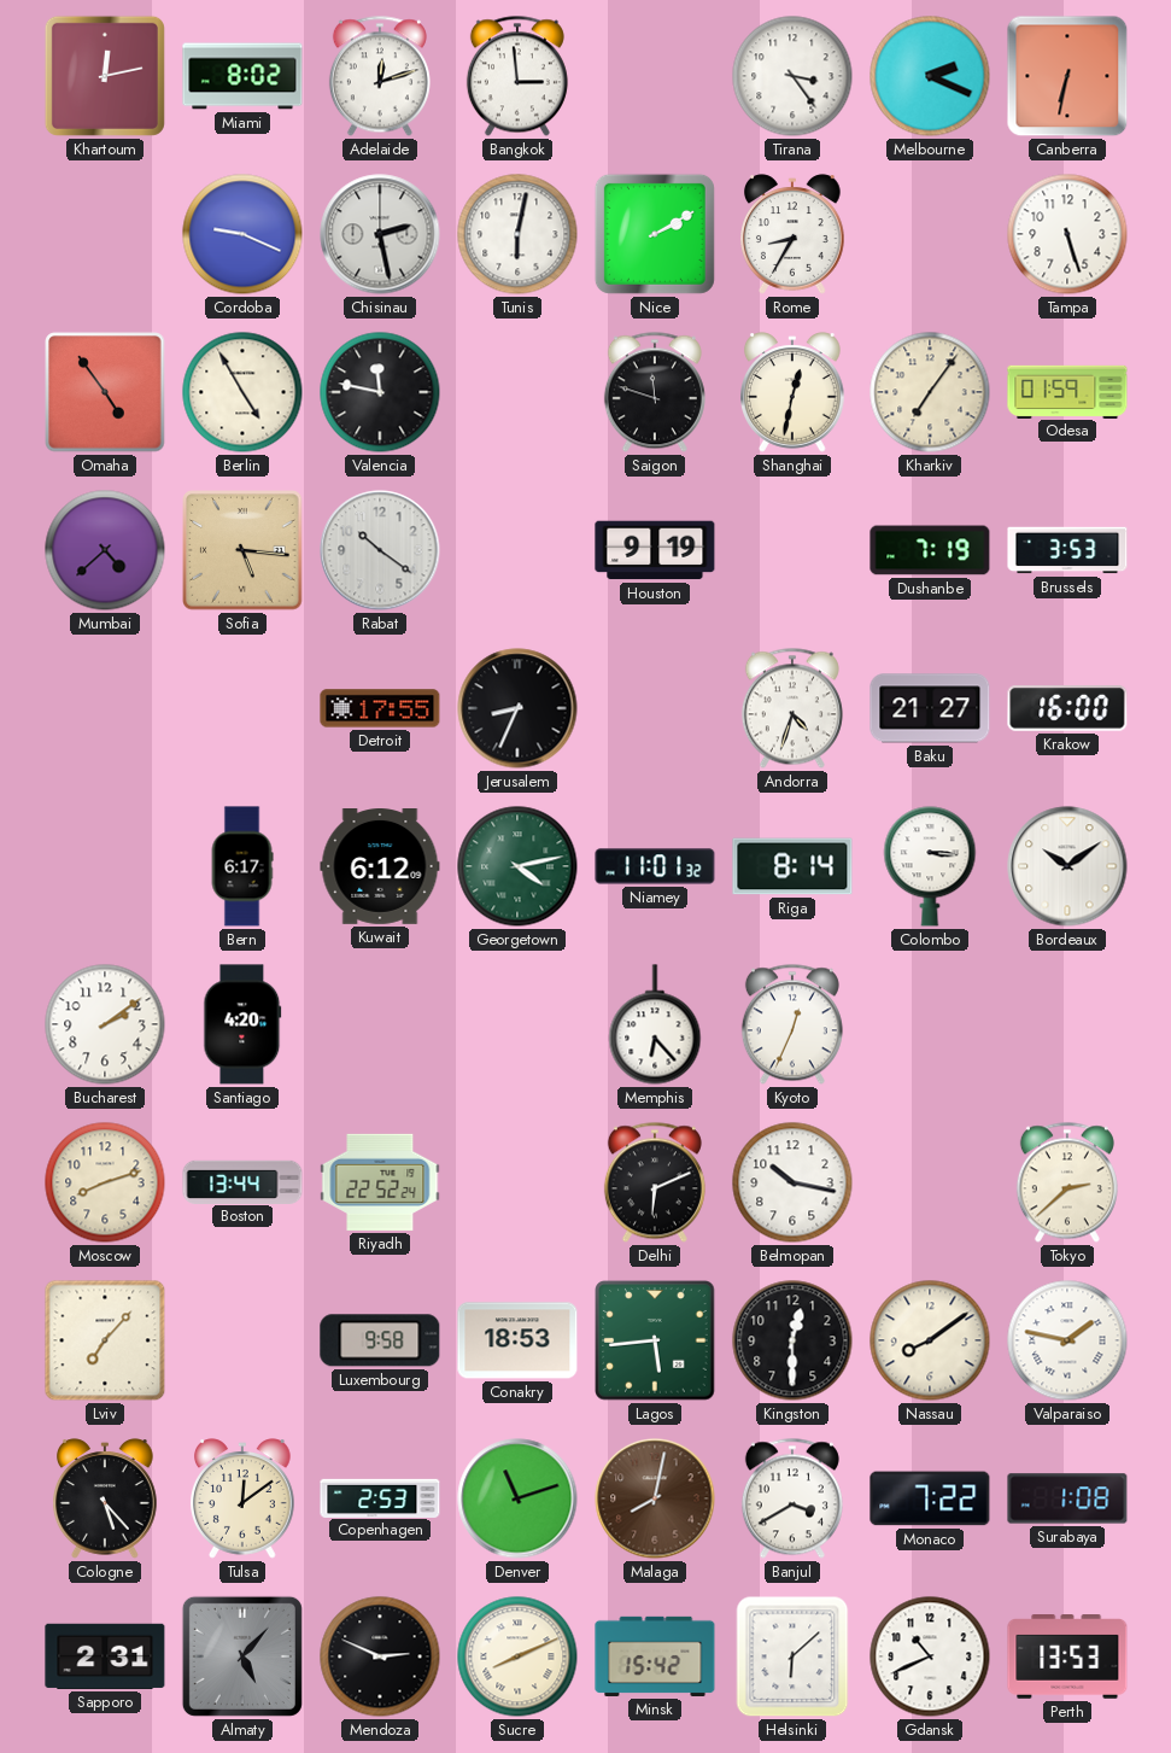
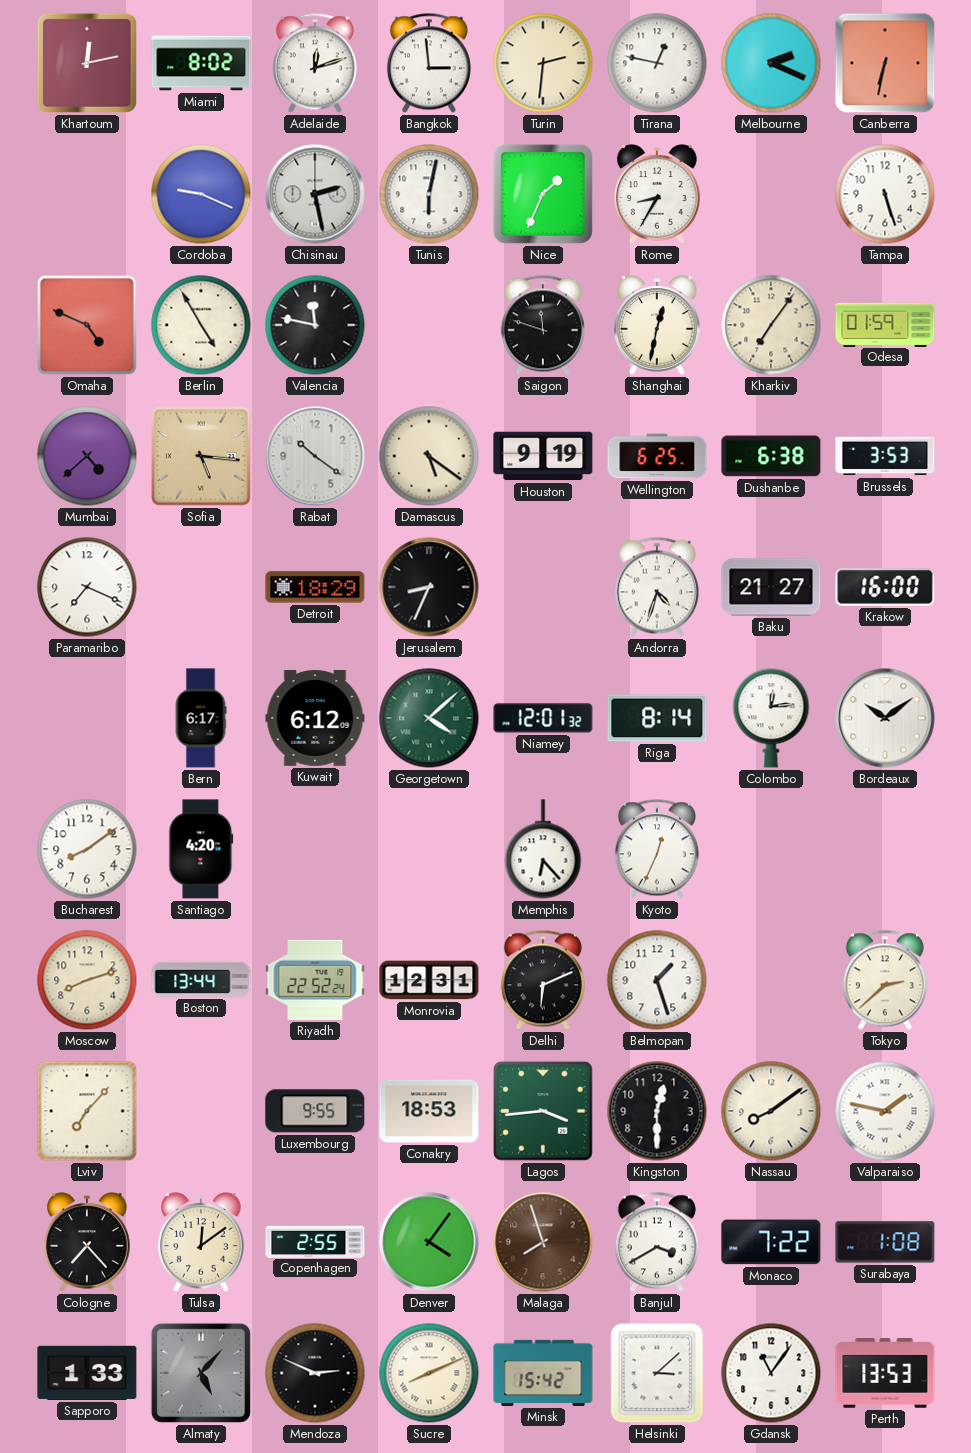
Turin: none -> 2:31 (543, 63)
Tirana: 3:24 -> 12:47 (657, 63)
Nice: 2:10 -> 1:34 (543, 194)
Omaha: 4:54 -> 4:49 (87, 325)
Damascus: none -> 5:21 (429, 456)
Wellington: none -> 6:25 (657, 456)
Dushanbe: 7:19 -> 6:38 (771, 456)
Paramaribo: none -> 7:19 (87, 587)
Detroit: 17:55 -> 18:29 (315, 587)
Georgetown: 4:13 -> 4:08 (429, 718)
Niamey: 11:01 -> 12:01 (543, 718)
Colombo: 3:16 -> 12:14 (771, 718)
Bucharest: 2:09 -> 8:09 (87, 849)
Monrovia: none -> 12:31 (429, 980)
Belmopan: 10:17 -> 1:27 (657, 980)
Luxembourg: 9:58 -> 9:55 (315, 1111)
Lagos: 5:44 -> 3:44 (543, 1111)
Cologne: 5:23 -> 7:23 (88, 1242)
Copenhagen: 2:53 -> 2:55 (315, 1241)
Denver: 11:12 -> 4:06 (429, 1242)
Malaga: 8:02 -> 7:57 (543, 1242)
Sapporo: 2:31 -> 1:33 (87, 1373)
Helsinki: 6:08 -> 3:08 (657, 1373)
Gdansk: 10:41 -> 11:06 (771, 1373)
